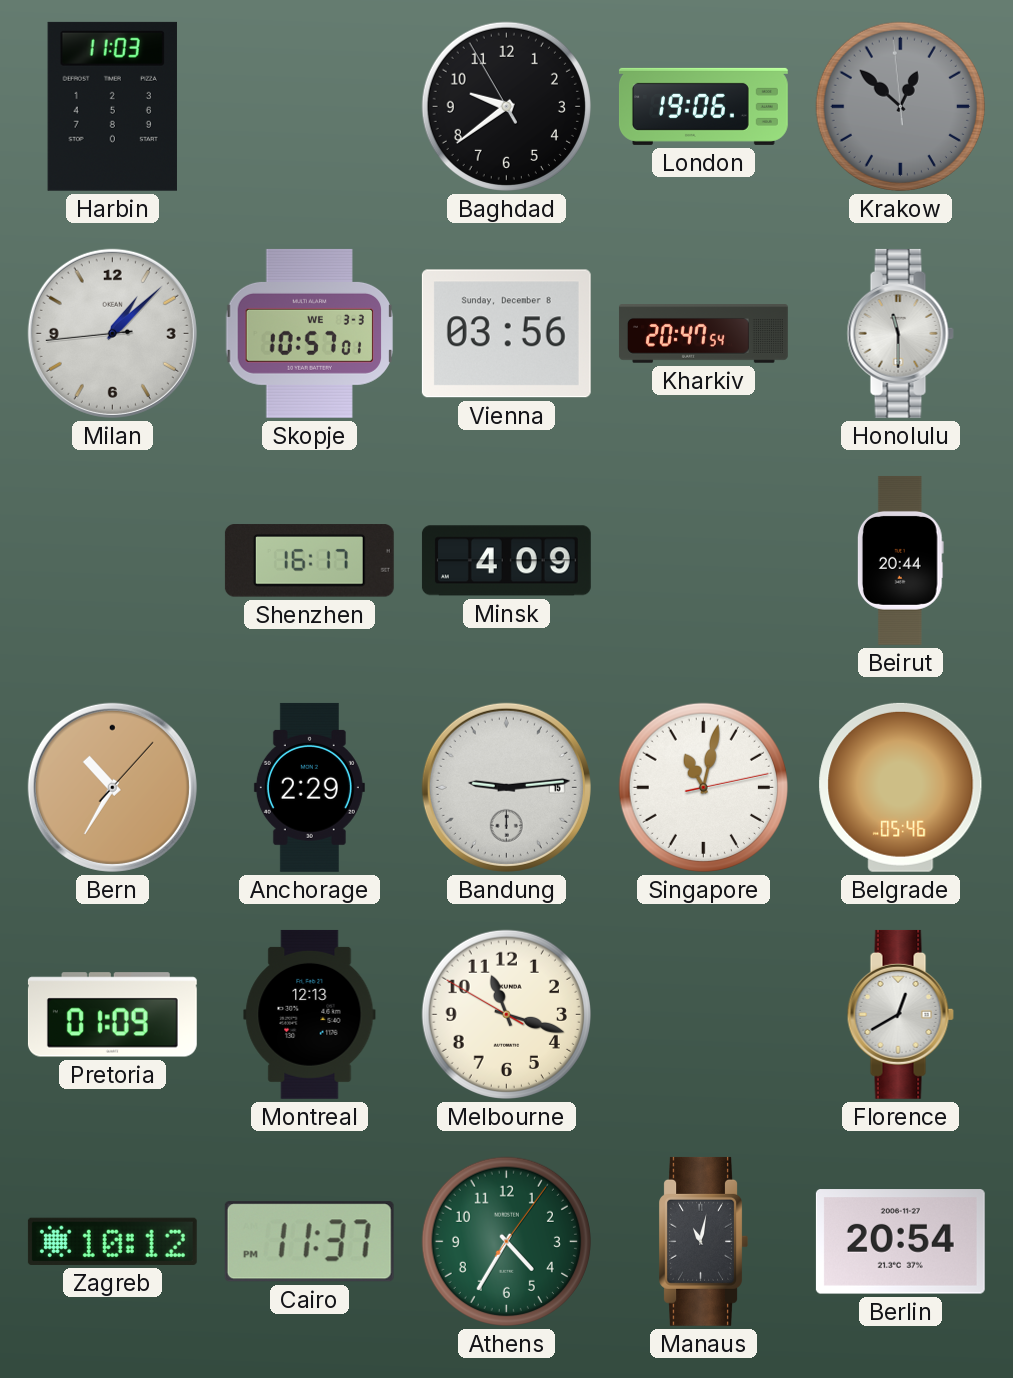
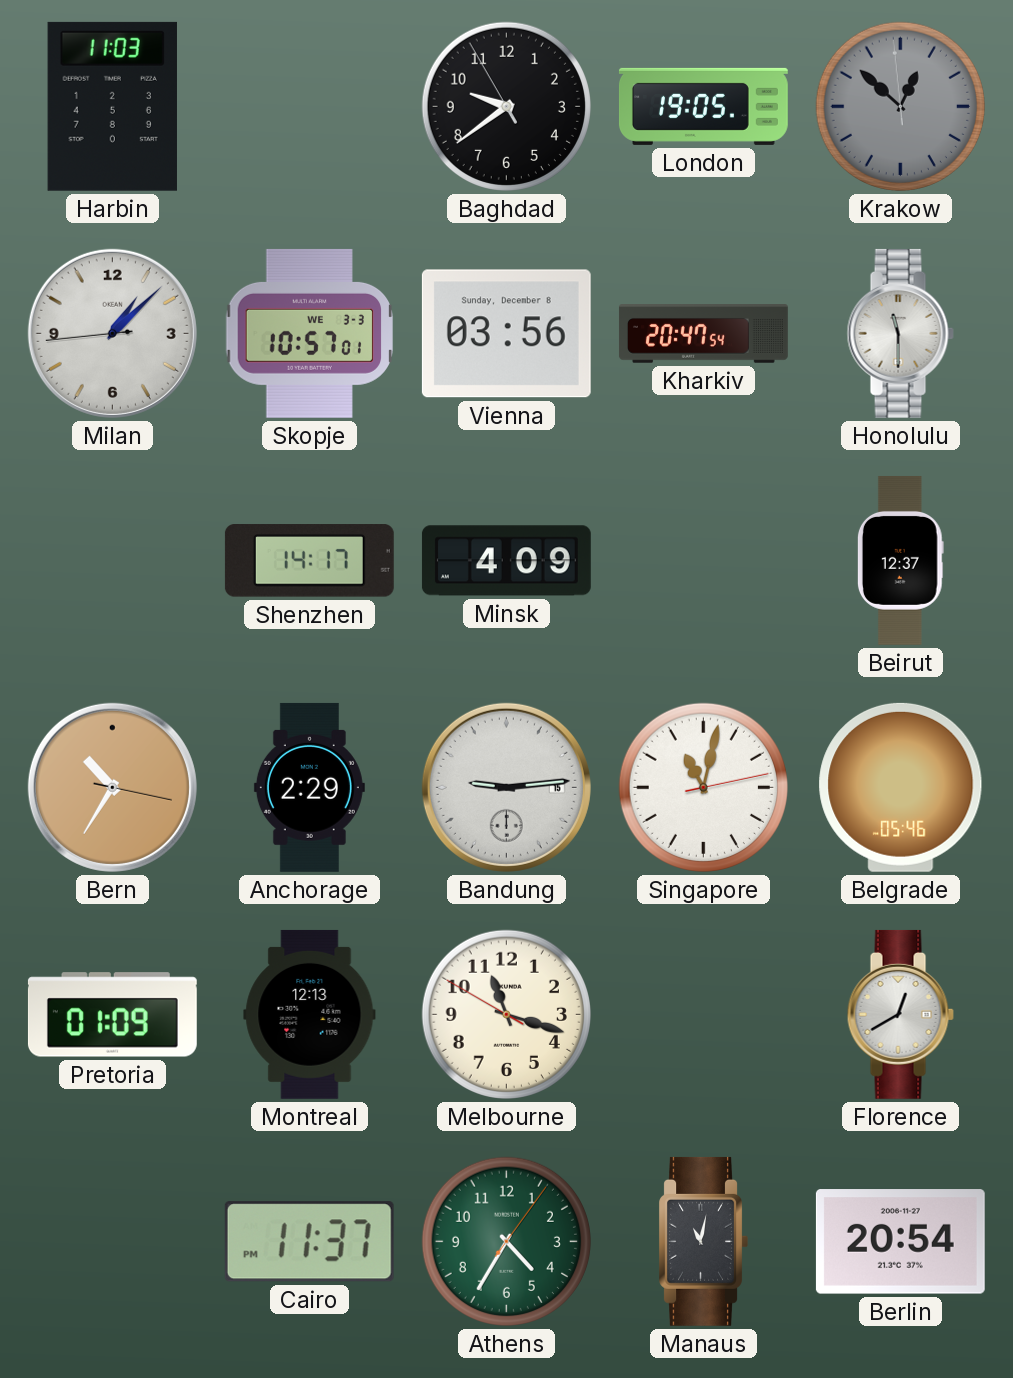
London: 19:06 -> 19:05 (703, 106)
Shenzhen: 16:17 -> 14:17 (309, 561)
Beirut: 20:44 -> 12:37 (900, 560)
Bern: 10:35:07 -> 10:35:17 (112, 787)
Zagreb: 10:12 -> none (112, 1241)
